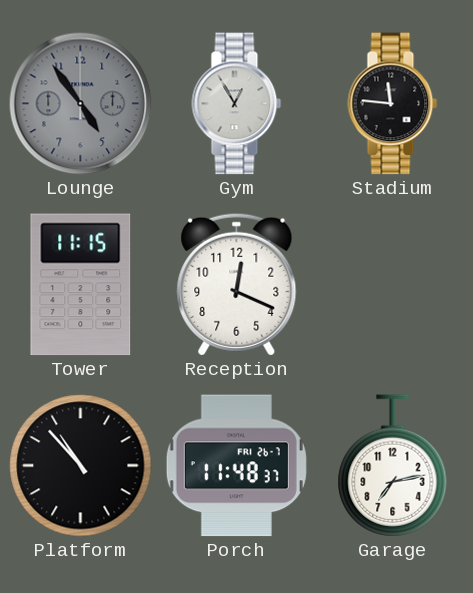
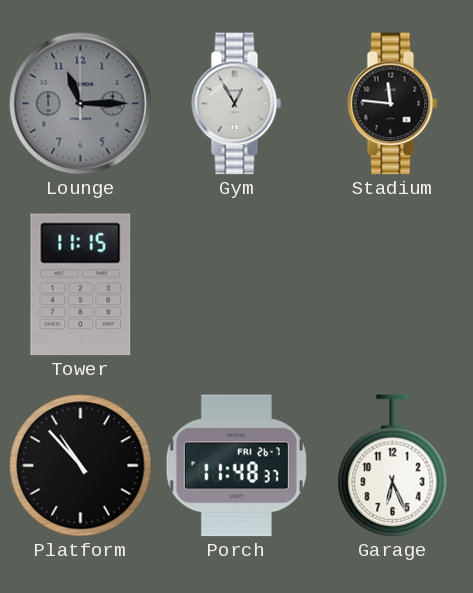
Lounge: 4:54 -> 11:15 (81, 104)
Reception: 12:19 -> none (237, 284)
Garage: 7:13 -> 6:26 (393, 466)
